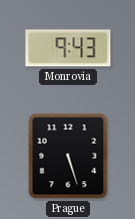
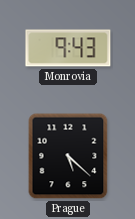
Prague: 5:27 -> 5:22 (68, 156)
